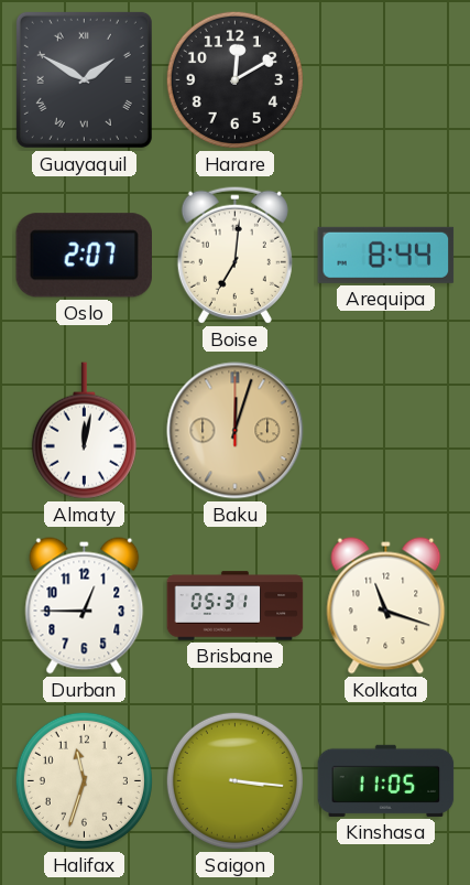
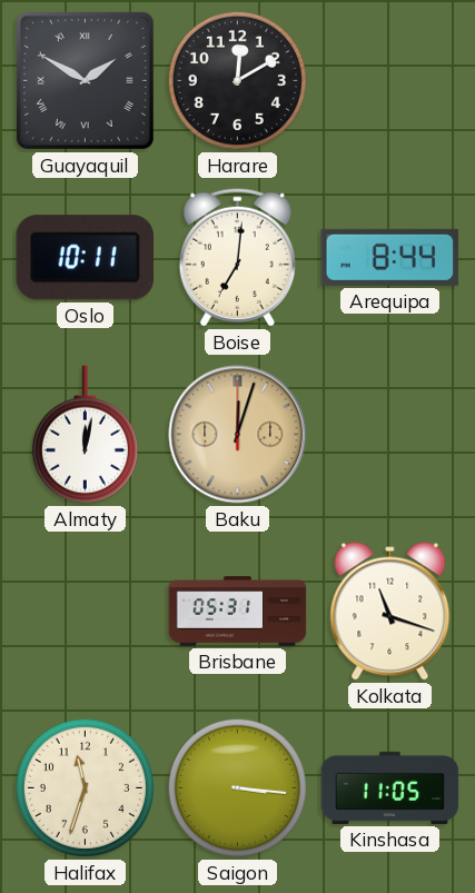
Oslo: 2:07 -> 10:11 (85, 258)
Durban: 12:45 -> none (85, 606)
